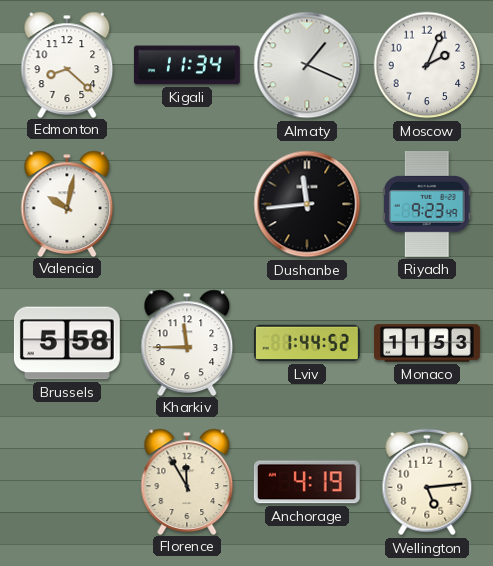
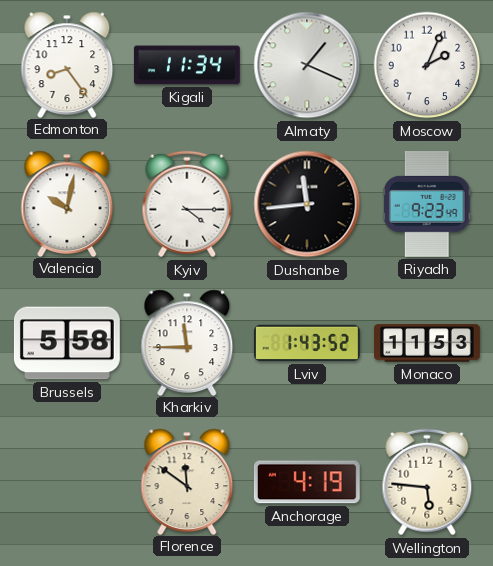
Edmonton: 8:22 -> 8:24 (67, 64)
Kyiv: none -> 4:15 (187, 204)
Lviv: 1:44 -> 1:43 (307, 343)
Florence: 11:55 -> 11:51 (187, 481)
Wellington: 5:14 -> 5:46 (427, 482)
